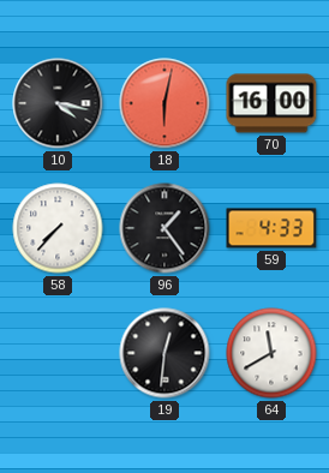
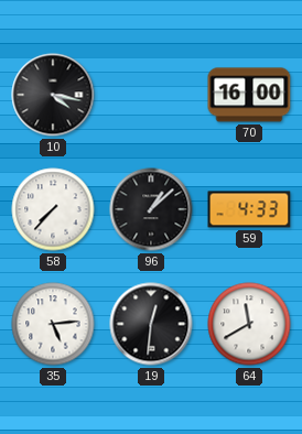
18: 6:02 -> none (164, 103)
96: 1:24 -> 1:08 (151, 209)
35: none -> 5:14 (53, 324)
